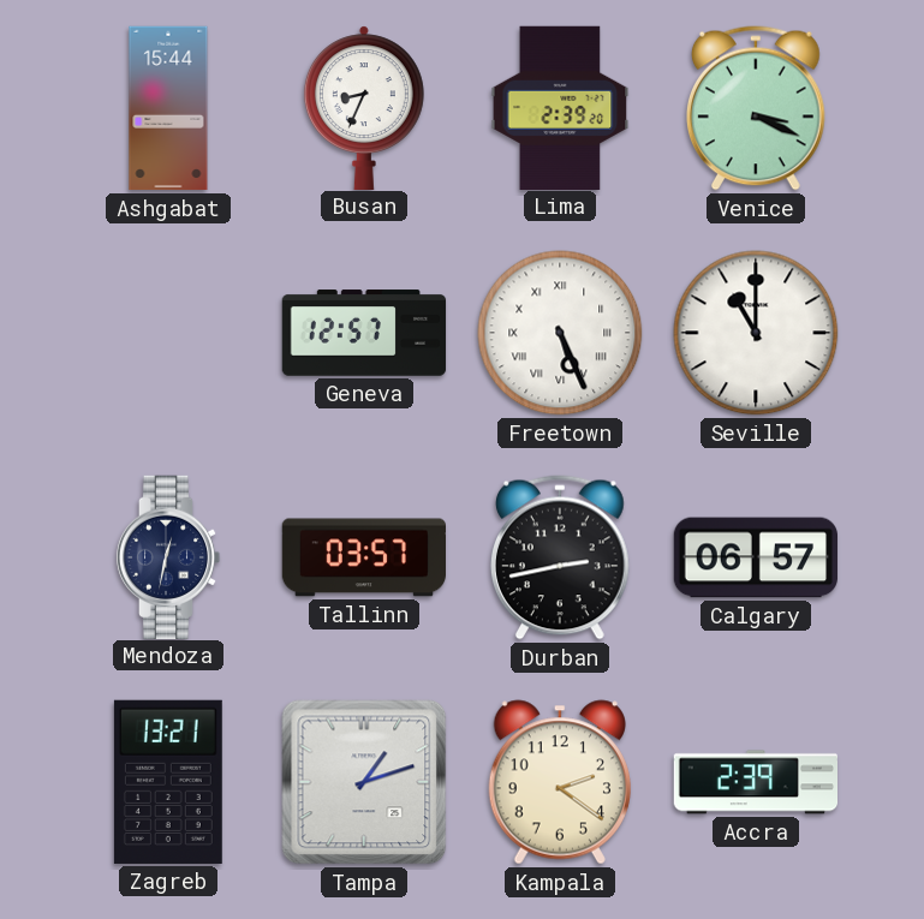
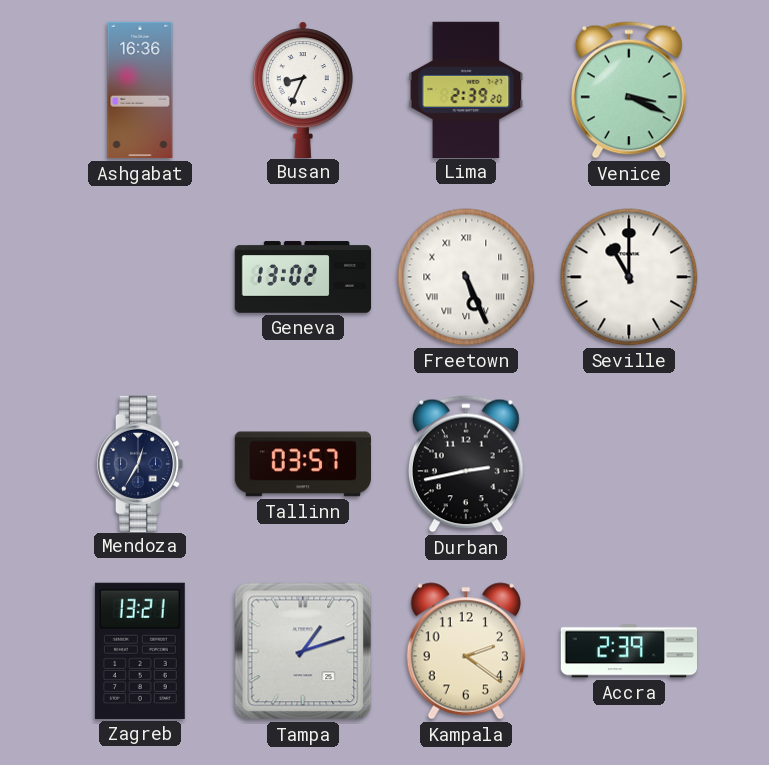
Ashgabat: 15:44 -> 16:36 (140, 90)
Geneva: 12:57 -> 13:02 (303, 277)
Mendoza: 12:32 -> 12:35 (140, 463)
Calgary: 06:57 -> none (755, 557)
